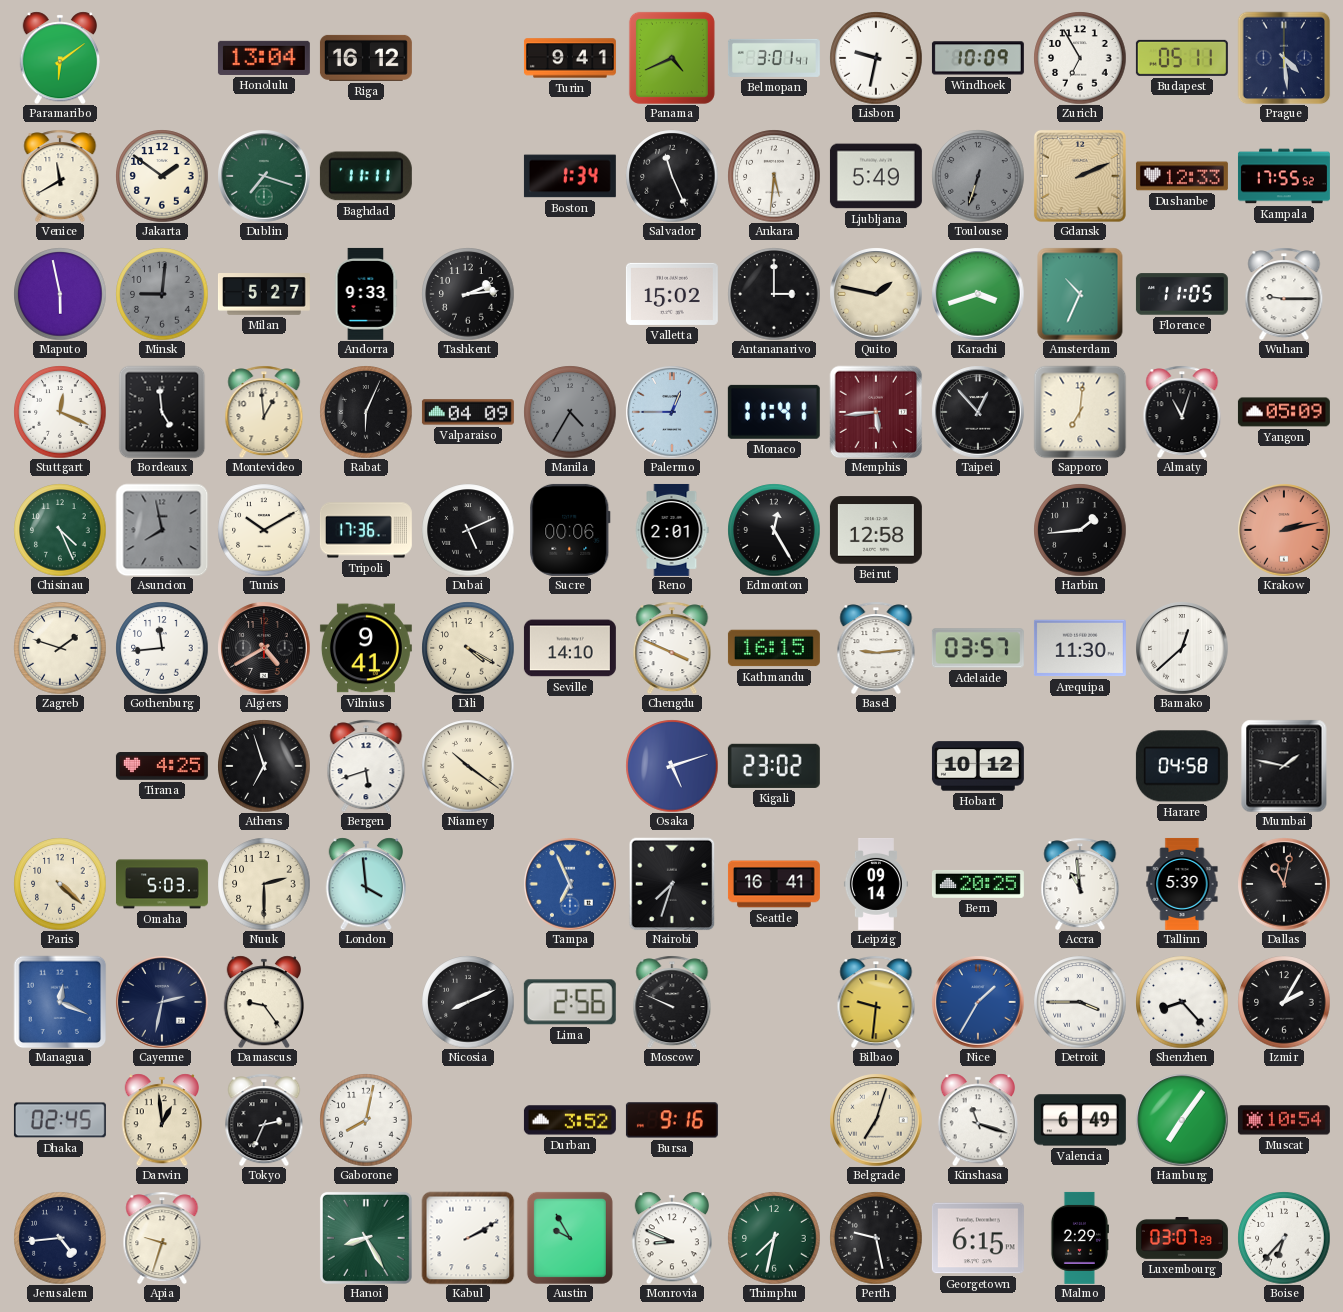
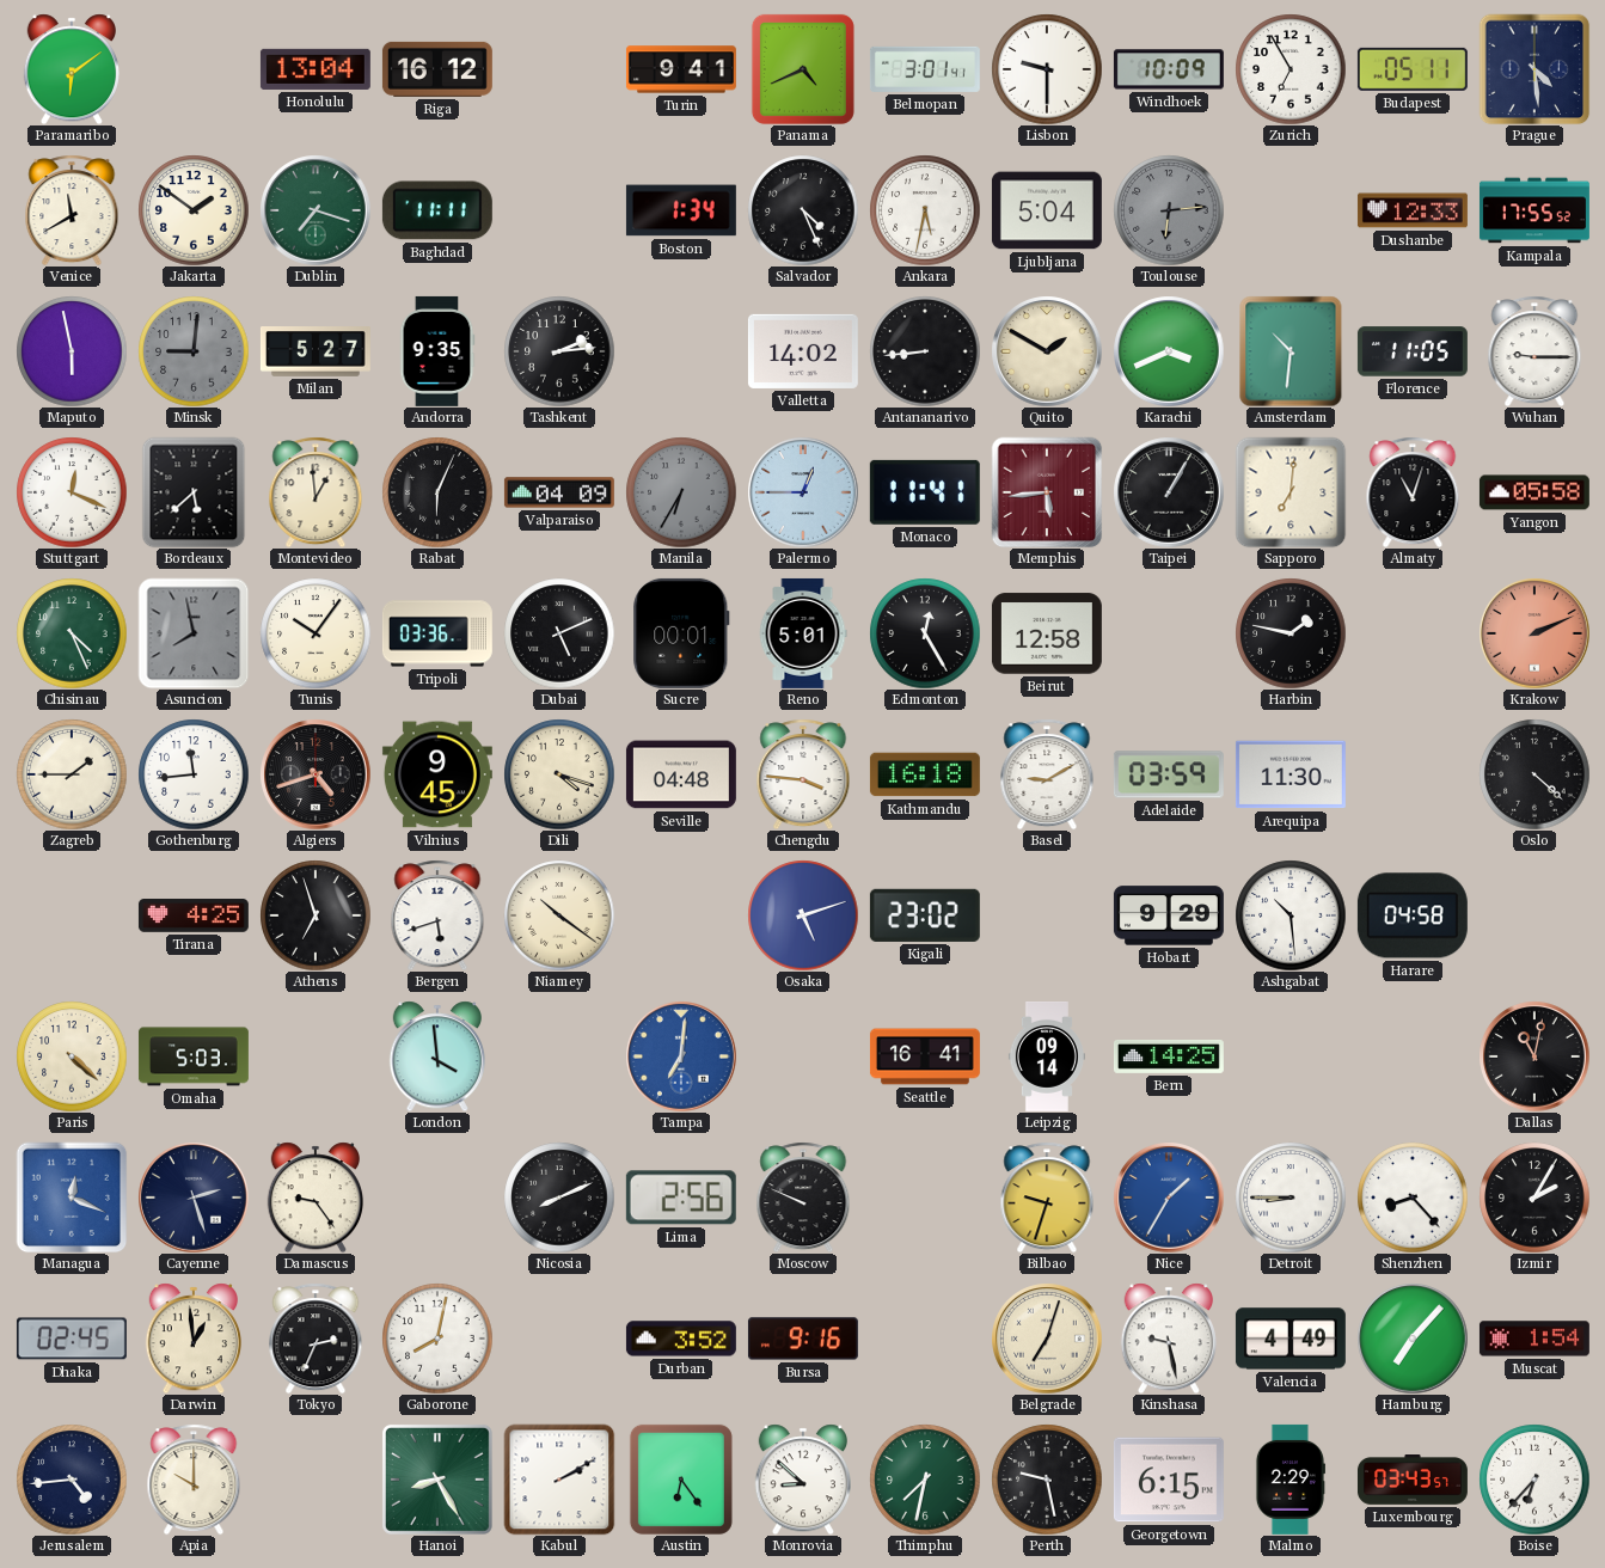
Lisbon: 9:32 -> 9:30 (1047, 69)
Salvador: 11:26 -> 4:26 (803, 210)
Ankara: 5:31 -> 5:32 (925, 210)
Ljubljana: 5:49 -> 5:04 (1047, 210)
Toulouse: 6:33 -> 6:14 (1169, 210)
Gdansk: 2:11 -> none (1080, 176)
Andorra: 9:33 -> 9:35 (437, 351)
Valletta: 15:02 -> 14:02 (803, 351)
Antananarivo: 3:00 -> 8:44 (925, 351)
Quito: 1:47 -> 1:50 (1047, 351)
Karachi: 3:42 -> 3:41 (1169, 351)
Amsterdam: 10:34 -> 10:31 (1291, 351)
Bordeaux: 4:59 -> 5:38 (194, 492)
Manila: 4:35 -> 6:35 (681, 492)
Taipei: 12:53 -> 1:05 (1169, 492)
Yangon: 05:09 -> 05:58 (1534, 492)
Tunis: 10:10 -> 10:06 (316, 633)
Tripoli: 17:36 -> 03:36 (437, 633)
Sucre: 00:06 -> 00:01 (681, 633)
Reno: 2:01 -> 5:01 (803, 633)
Harbin: 1:44 -> 1:47 (1291, 633)
Krakow: 2:13 -> 2:11 (1534, 633)
Zagreb: 1:48 -> 1:45 (72, 774)
Algiers: 4:40 -> 4:42 (316, 774)
Vilnius: 9:41 -> 9:45 (437, 774)
Dili: 4:20 -> 4:18 (559, 774)
Seville: 14:10 -> 04:48 (681, 774)
Chengdu: 3:49 -> 3:46 (803, 774)
Kathmandu: 16:15 -> 16:18 (925, 774)
Basel: 9:14 -> 9:10 (1047, 774)
Adelaide: 03:57 -> 03:59 (1169, 774)
Bamako: 12:38 -> none (1182, 648)
Oslo: none -> 4:22 (1534, 774)
Hobart: 10:12 -> 9:29 (1169, 915)
Ashgabat: none -> 10:29 (1291, 915)
Mumbai: 1:47 -> none (1284, 766)
Nuuk: 2:30 -> none (264, 884)
Tampa: 6:56 -> 7:01 (681, 1056)
Nairobi: 7:33 -> none (672, 884)
Bern: 20:25 -> 14:25 (1169, 1056)
Accra: 10:59 -> none (1080, 884)
Tallinn: 5:39 -> none (1182, 884)
Cayenne: 2:32 -> 2:27 (194, 1198)
Bilbao: 9:31 -> 9:33 (1047, 1198)
Detroit: 3:45 -> 8:45 (1291, 1198)
Kinshasa: 11:18 -> 9:28 (1168, 1339)
Valencia: 6:49 -> 4:49 (1291, 1339)
Hamburg: 7:06 -> 7:07 (1413, 1339)
Muscat: 10:54 -> 1:54 (1534, 1339)
Apia: 9:33 -> 10:00 (194, 1480)
Austin: 9:55 -> 6:24 (681, 1480)
Monrovia: 8:49 -> 8:52 (802, 1480)
Luxembourg: 03:07 -> 03:43 (1413, 1481)
